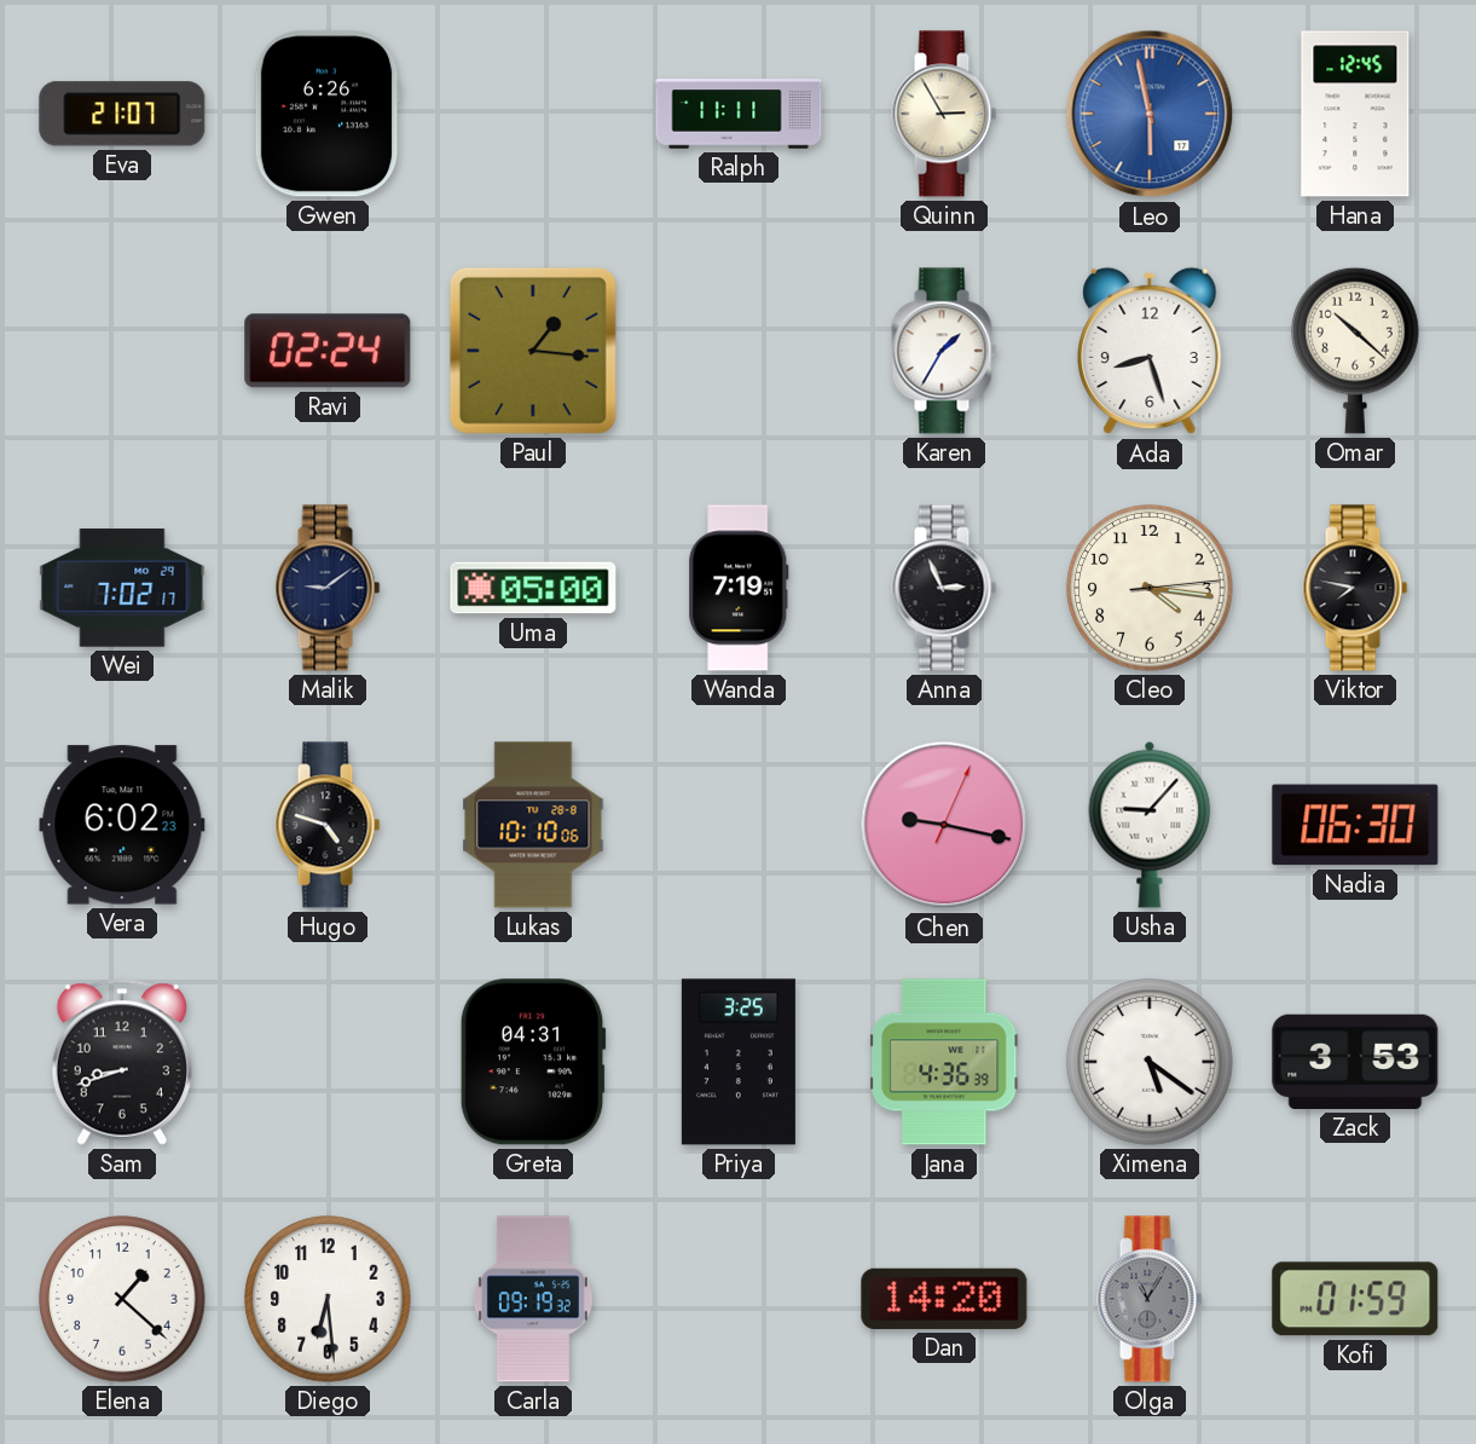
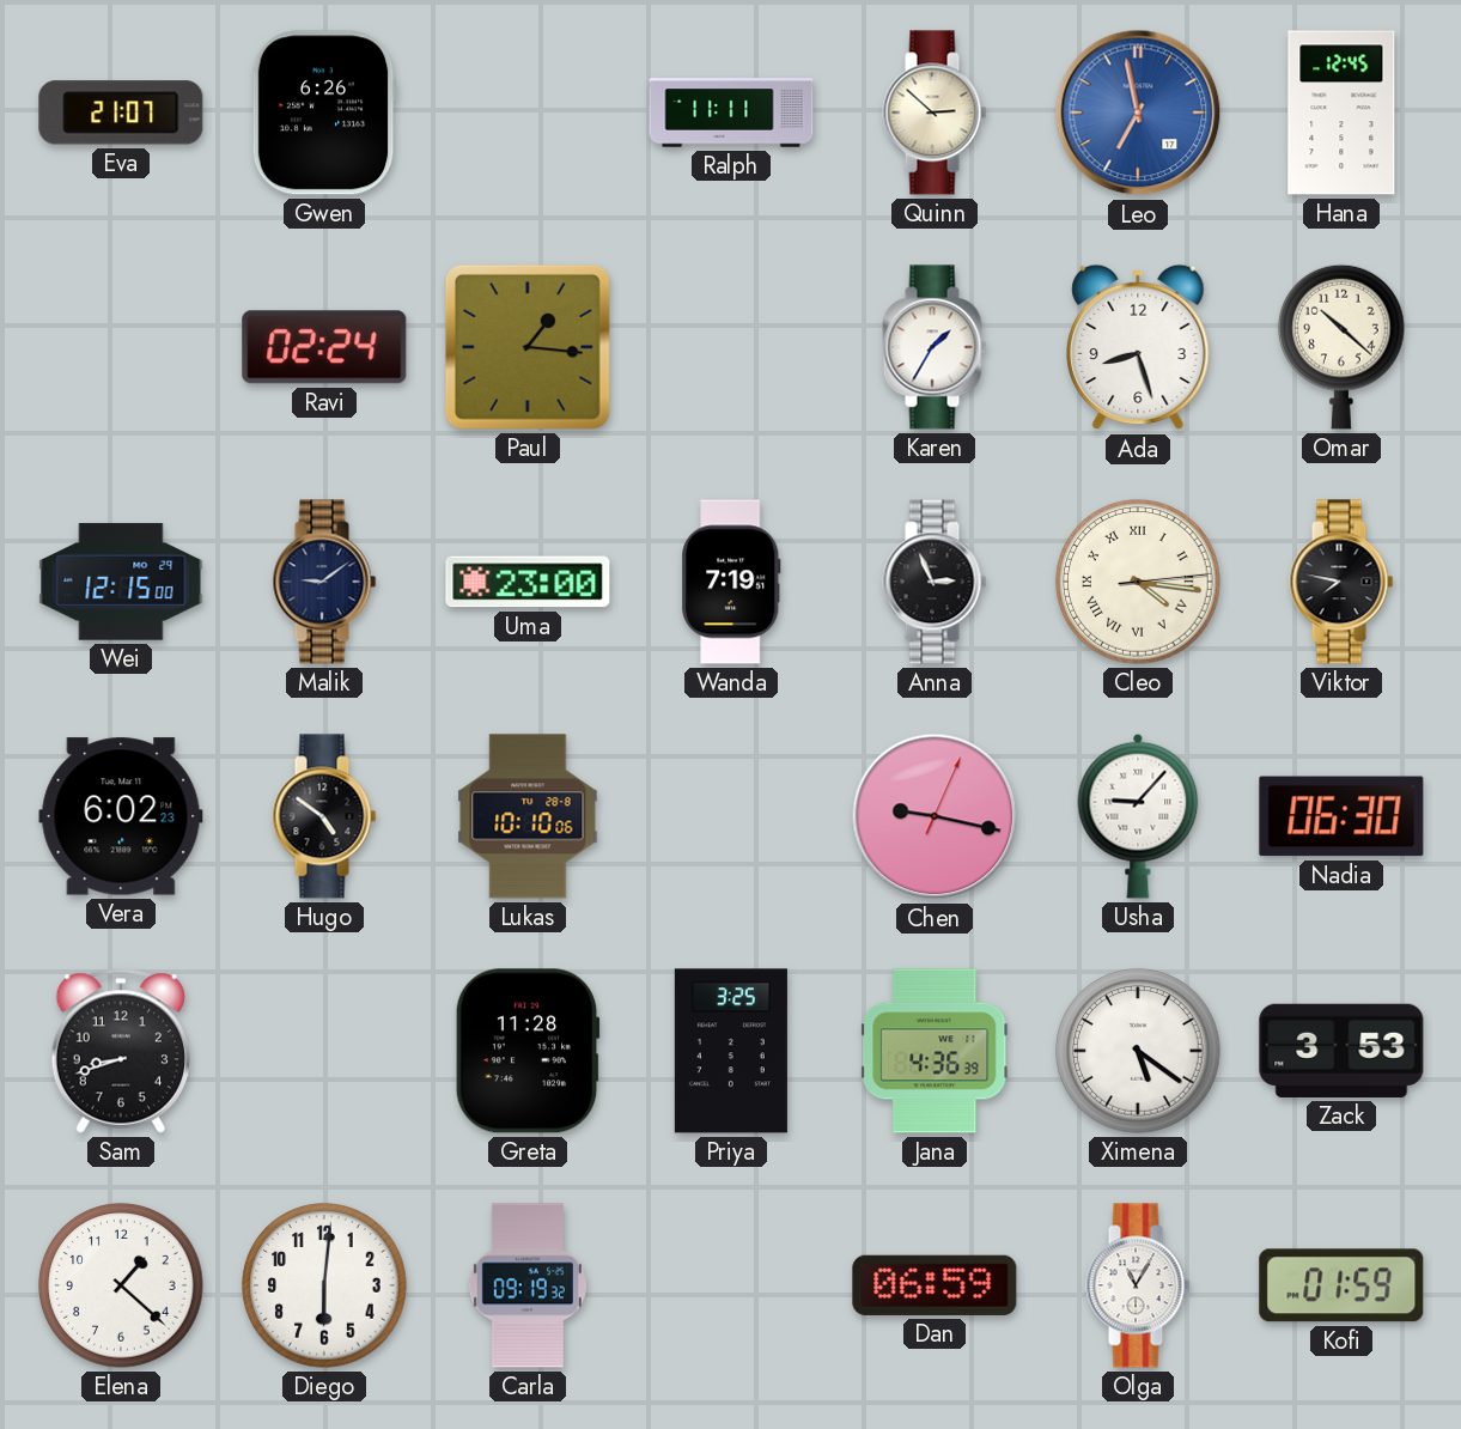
Quinn: 2:55 -> 2:52 (935, 113)
Leo: 5:58 -> 6:58 (1138, 113)
Wei: 7:02 -> 12:15 (121, 582)
Uma: 05:00 -> 23:00 (528, 582)
Cleo numerals: Arabic -> Roman (1138, 582)
Hugo: 4:48 -> 4:51 (324, 816)
Greta: 04:31 -> 11:28 (528, 1051)
Diego: 6:29 -> 6:01 (324, 1285)
Dan: 14:20 -> 06:59 (935, 1285)
Olga dial: grey -> white (1138, 1285)
